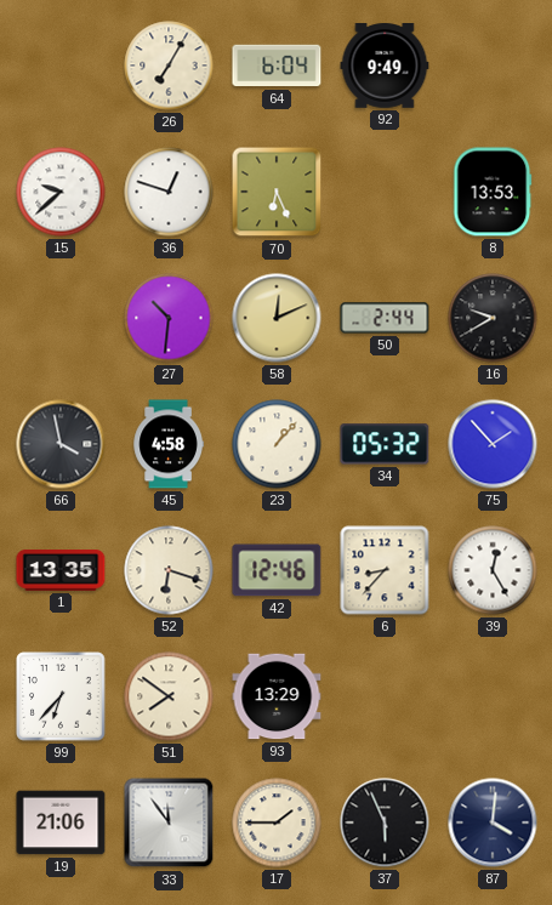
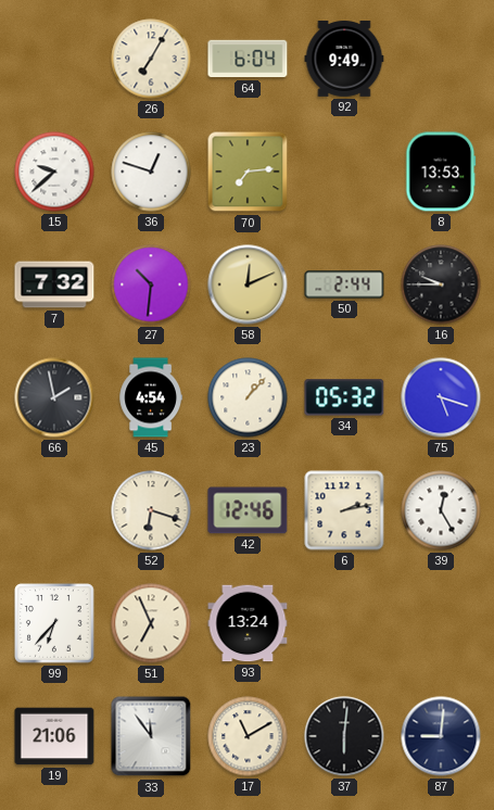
70: 6:26 -> 7:14 (248, 172)
7: none -> 7:32 (54, 284)
16: 9:40 -> 9:45 (441, 284)
66: 3:58 -> 1:58 (54, 397)
45: 4:58 -> 4:54 (151, 397)
75: 1:53 -> 5:18 (441, 397)
1: 13:35 -> none (61, 571)
6: 8:37 -> 2:13 (344, 510)
51: 7:51 -> 6:56 (151, 623)
93: 13:29 -> 13:24 (248, 623)
17: 1:45 -> 11:10 (248, 736)
37: 5:56 -> 6:01 (344, 736)
87: 4:01 -> 9:01 (441, 736)
